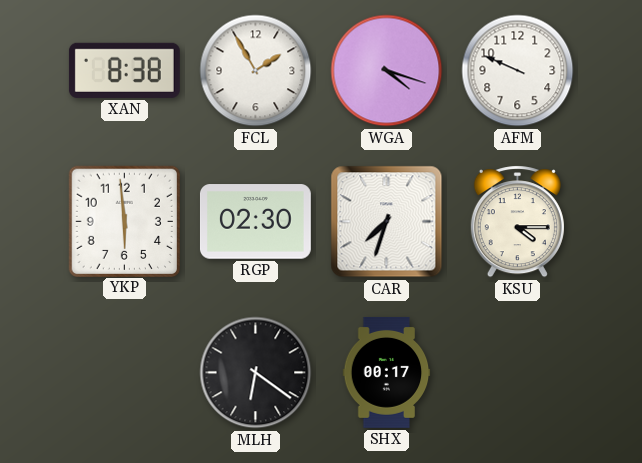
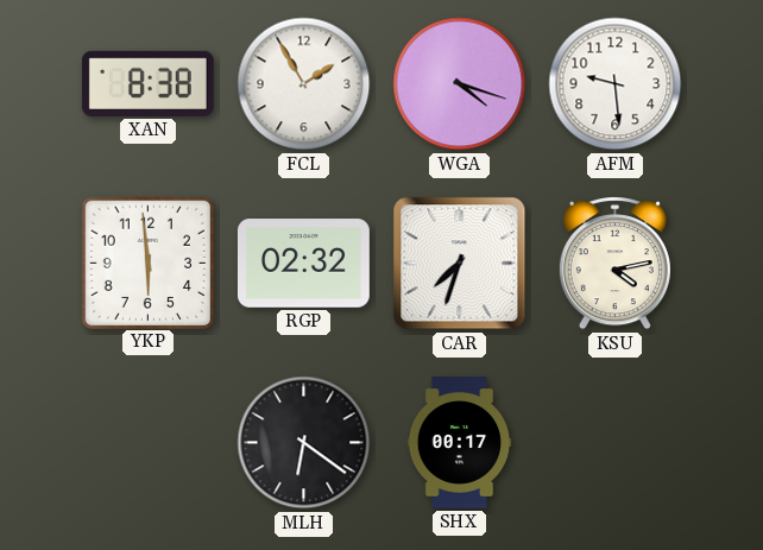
AFM: 9:49 -> 9:29 (616, 84)
RGP: 02:30 -> 02:32 (303, 264)
KSU: 4:15 -> 4:13 (614, 264)
